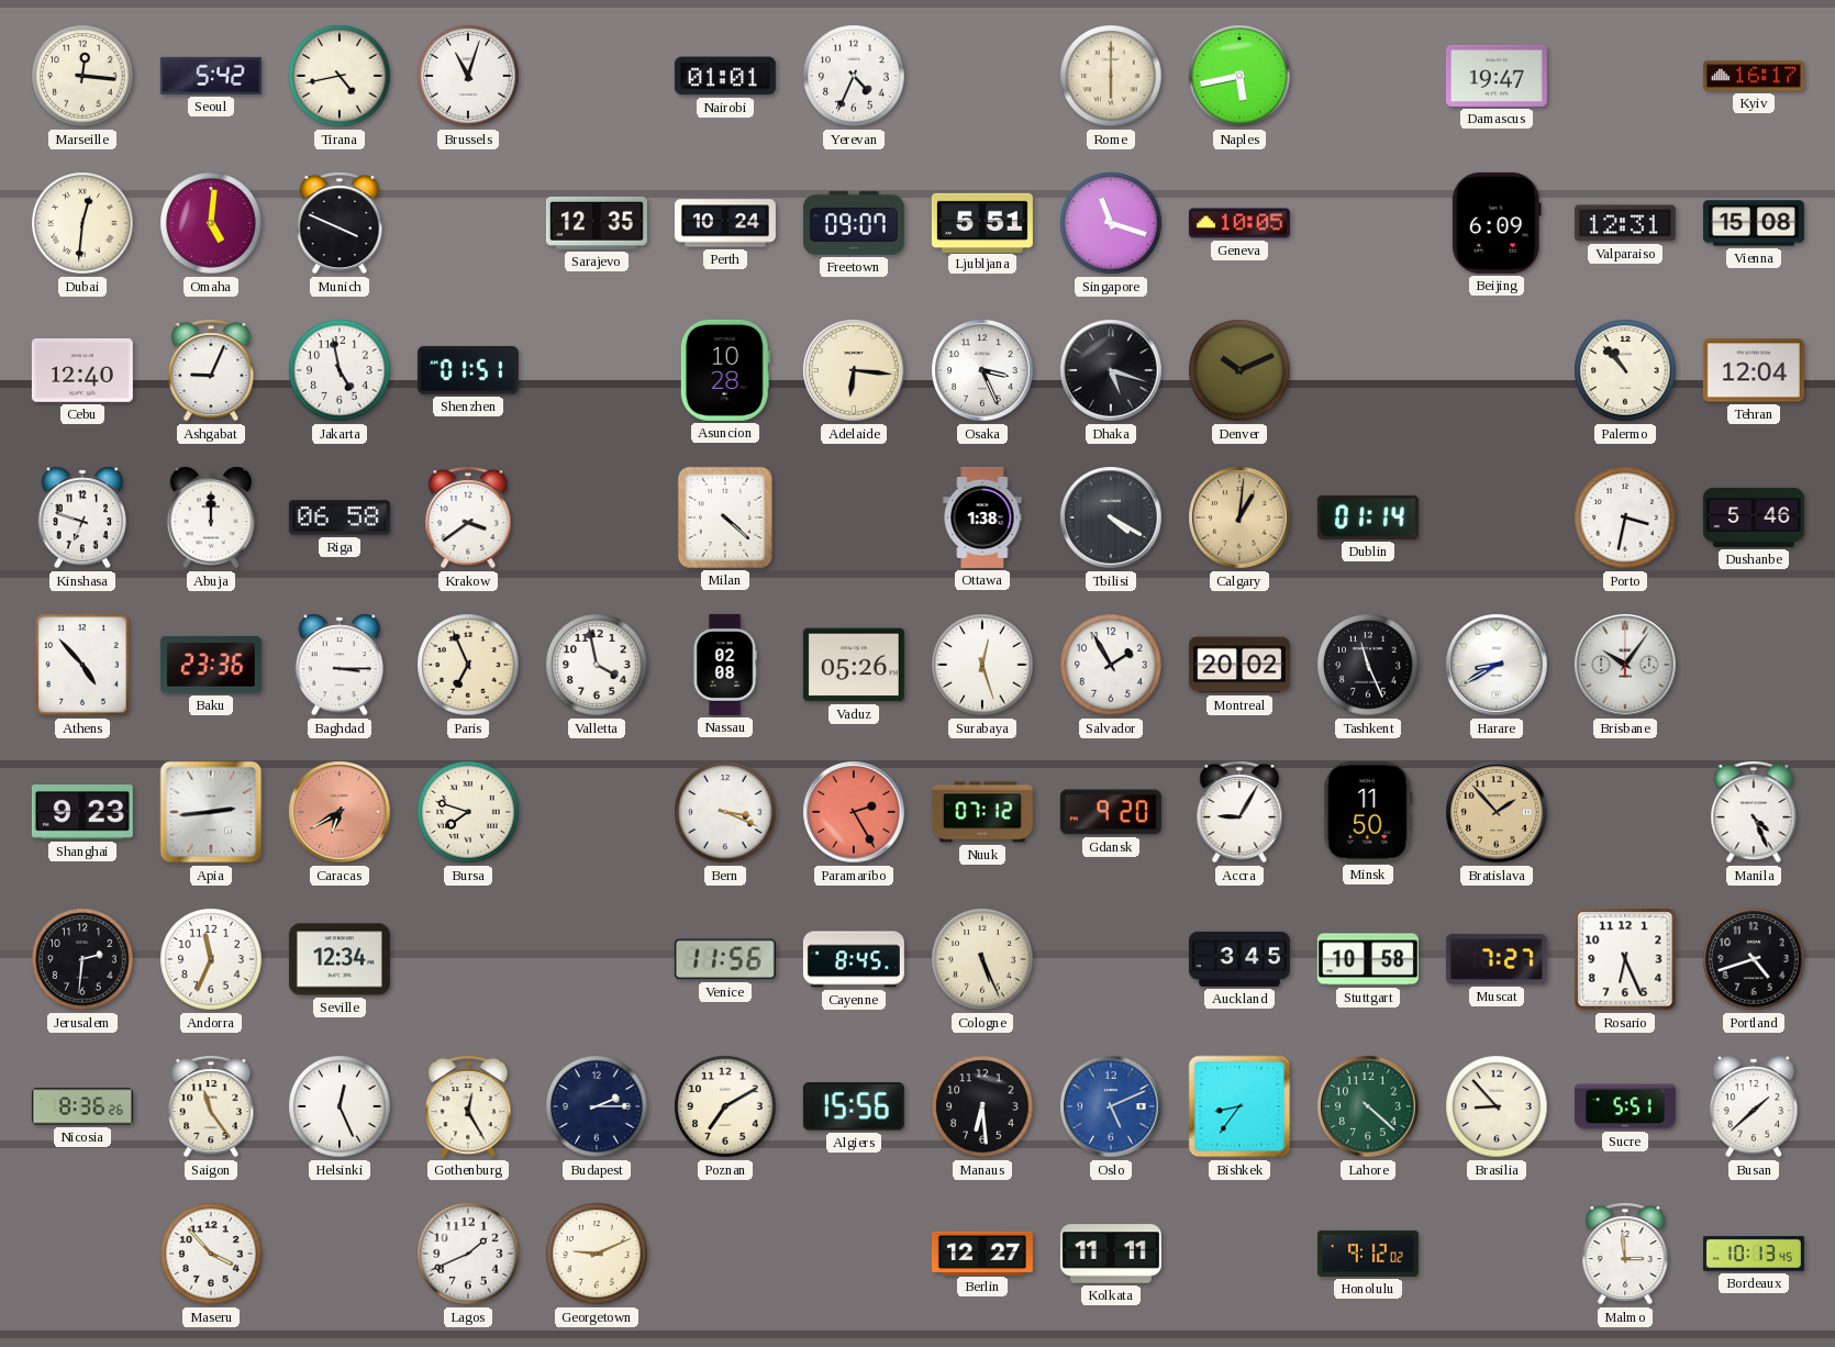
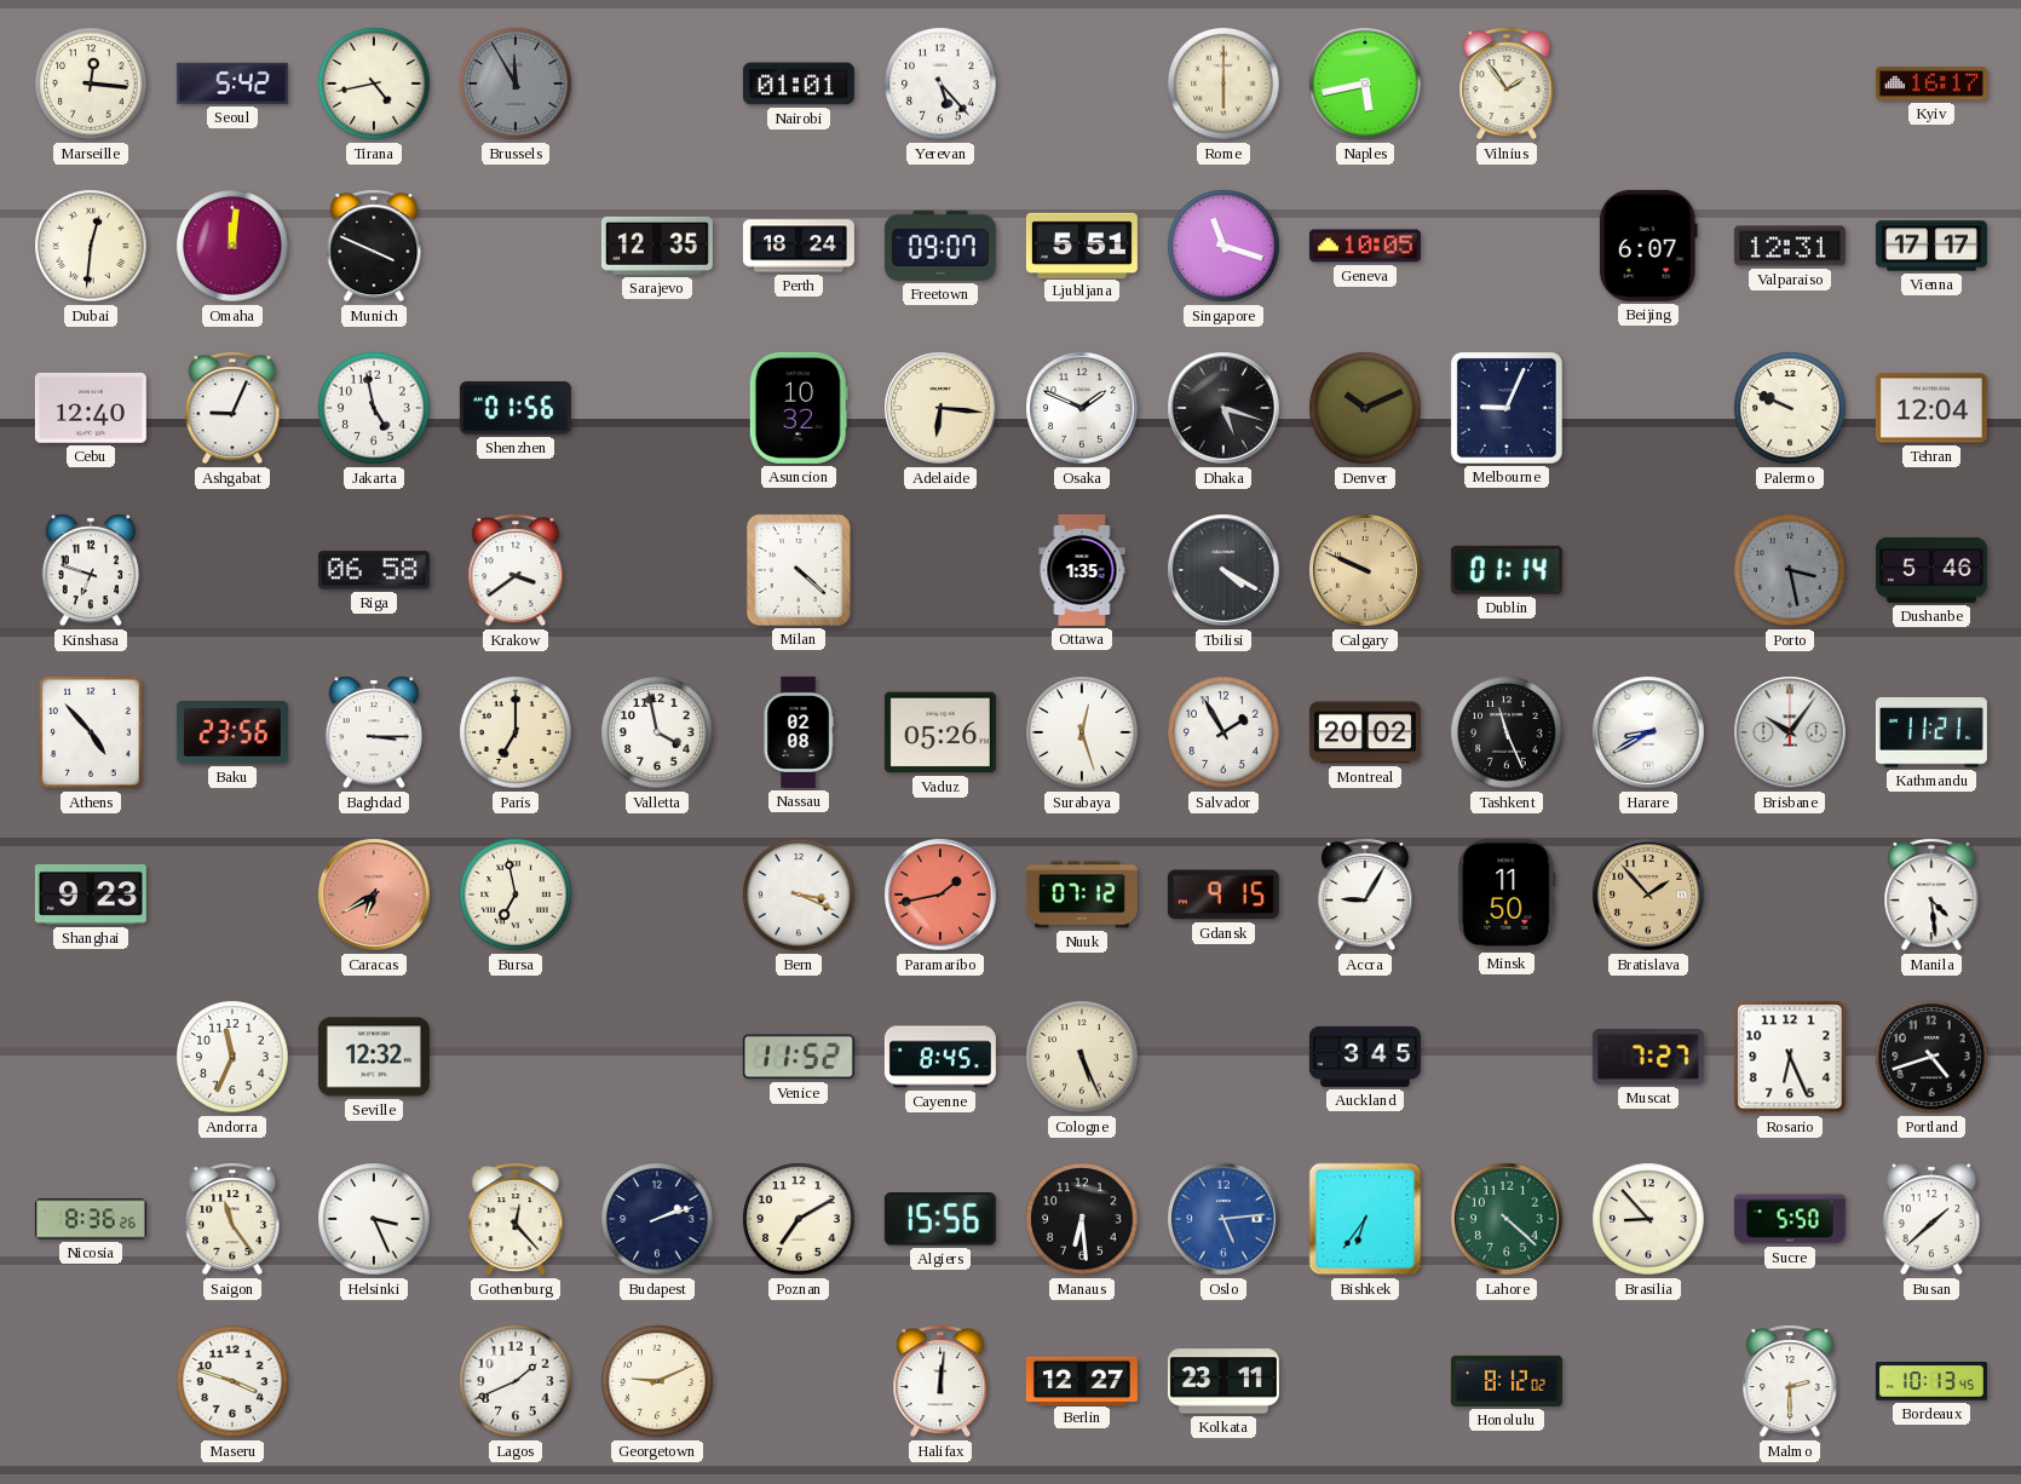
Brussels: 11:03 -> 11:55 (516, 84)
Brussels dial: white -> grey (516, 84)
Yerevan: 4:34 -> 5:23 (940, 84)
Vilnius: none -> 1:54 (1507, 84)
Damascus: 19:47 -> none (1497, 76)
Omaha: 5:01 -> 12:01 (232, 246)
Perth: 10:24 -> 18:24 (799, 246)
Beijing: 6:09 -> 6:07 (1648, 246)
Vienna: 15:08 -> 17:17 (1931, 246)
Shenzhen: 01:51 -> 01:56 (516, 408)
Asuncion: 10:28 -> 10:32 (799, 408)
Osaka: 3:26 -> 1:49 (1082, 408)
Melbourne: none -> 9:04 (1507, 408)
Palermo: 10:53 -> 9:49 (1790, 408)
Abuja: 12:00 -> none (211, 517)
Ottawa: 1:38 -> 1:35 (1082, 570)
Calgary: 1:01 -> 9:49 (1365, 570)
Porto: 3:32 -> 3:28 (1790, 570)
Porto dial: white -> grey (1790, 570)
Baku: 23:36 -> 23:56 (232, 732)
Paris: 6:56 -> 7:00 (516, 732)
Kathmandu: none -> 11:21 (1931, 732)
Apia: 2:44 -> none (211, 812)
Bursa: 7:48 -> 6:58 (516, 895)
Paramaribo: 2:25 -> 1:43 (940, 895)
Gdansk: 9:20 -> 9:15 (1223, 895)
Manila: 4:26 -> 4:29 (1931, 895)
Jerusalem: 2:31 -> none (82, 959)
Seville: 12:34 -> 12:32 (374, 1057)
Venice: 11:56 -> 11:52 (799, 1057)
Stuttgart: 10:58 -> none (1368, 959)
Helsinki: 12:26 -> 3:26 (374, 1219)
Gothenburg: 12:25 -> 12:23 (516, 1219)
Budapest: 2:15 -> 2:12 (657, 1219)
Oslo: 5:11 -> 5:14 (1223, 1219)
Bishkek: 8:36 -> 6:36 (1365, 1219)
Sucre: 5:51 -> 5:50 (1790, 1219)
Maseru: 3:53 -> 3:48 (232, 1381)
Halifax: none -> 12:01 (940, 1381)
Kolkata: 11:11 -> 23:11 (1223, 1381)
Honolulu: 9:12 -> 8:12 (1507, 1381)
Malmo: 2:59 -> 2:30 (1790, 1381)
